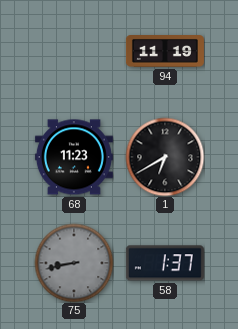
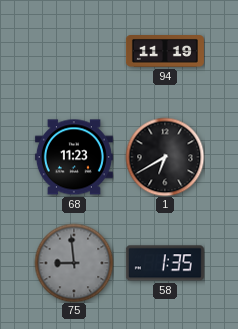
75: 8:43 -> 8:59 (74, 263)
58: 1:37 -> 1:35 (165, 263)
